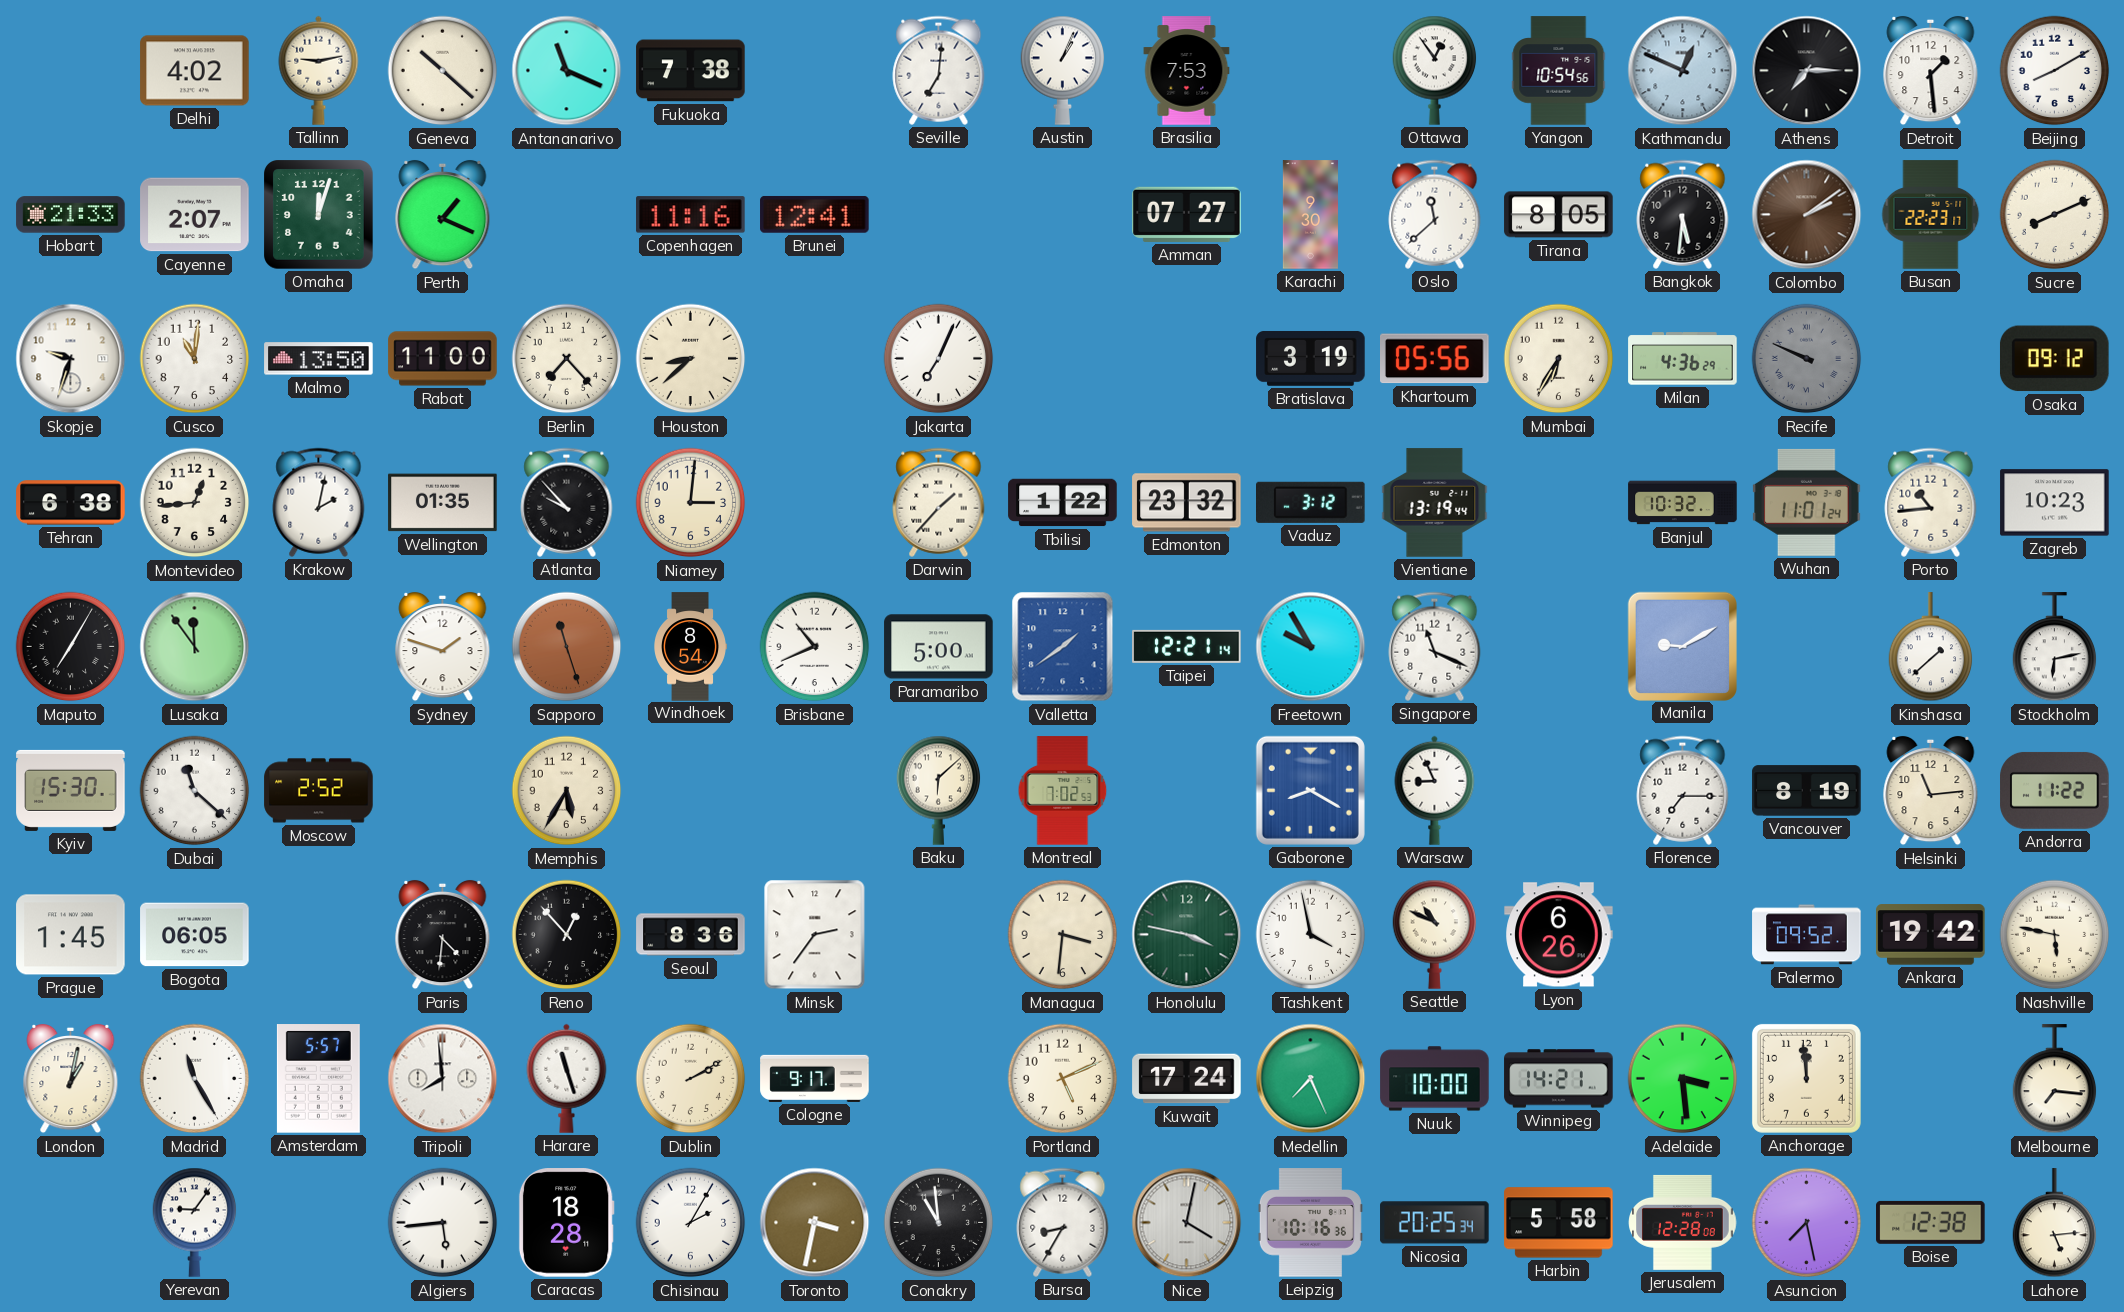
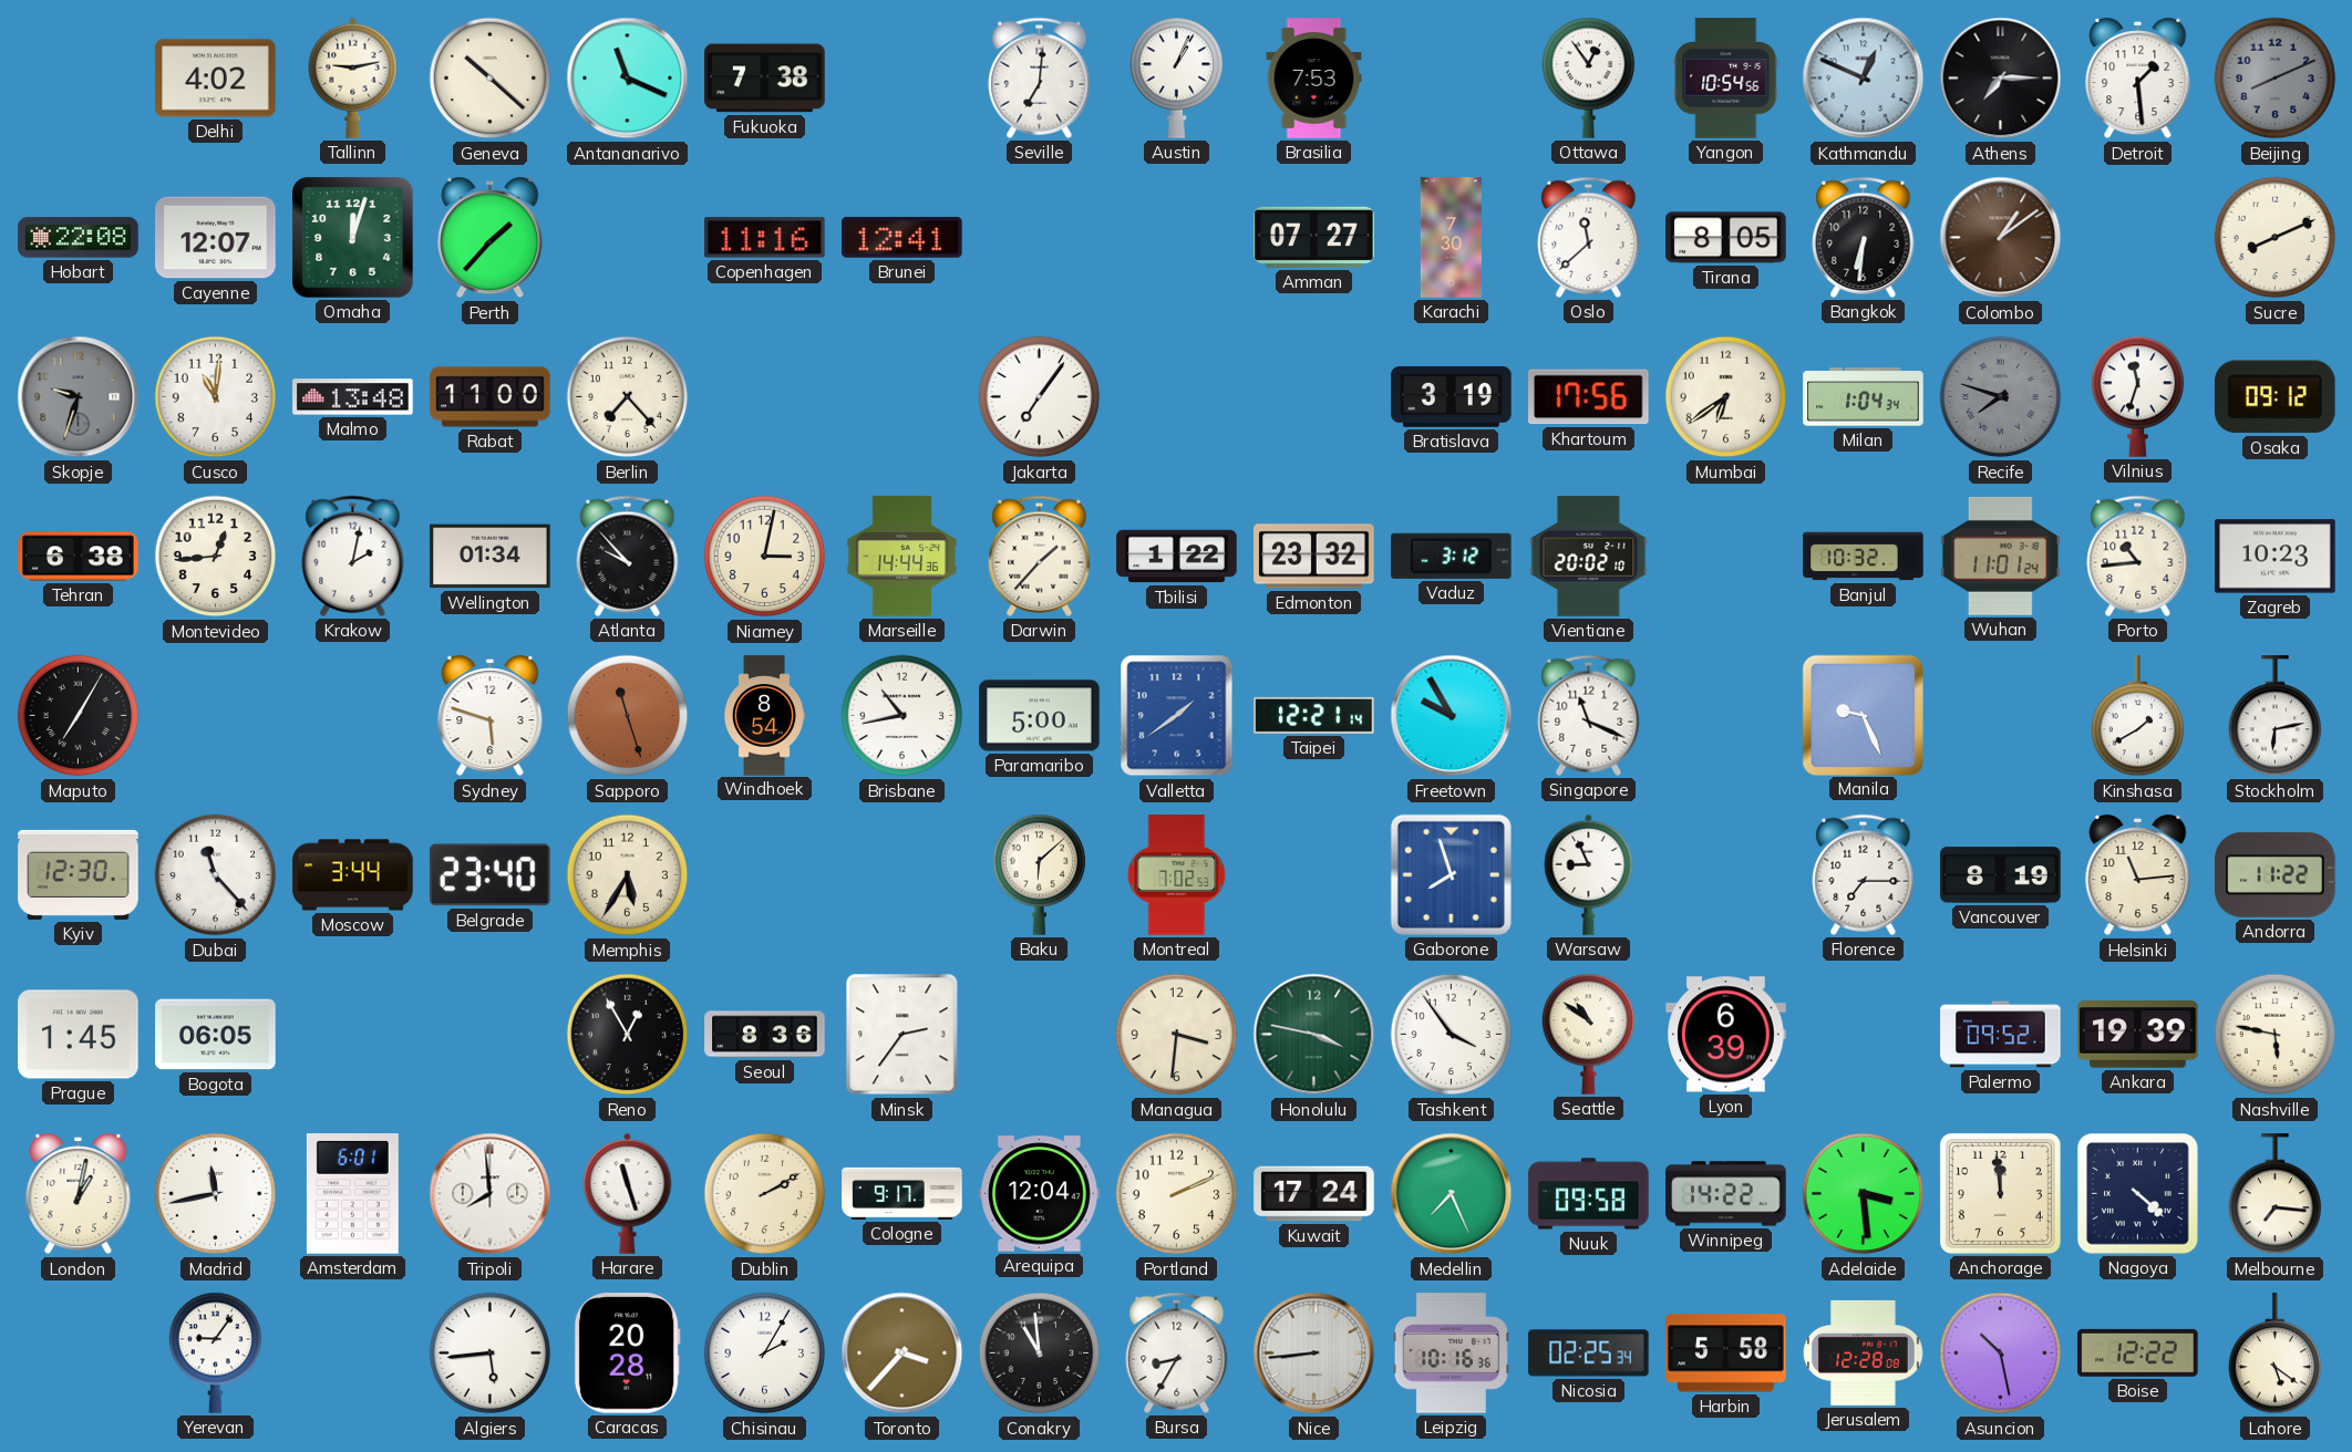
Beijing: 8:10 -> 8:11 (2276, 79)
Beijing dial: white -> grey (2276, 79)
Hobart: 21:33 -> 22:08 (79, 238)
Cayenne: 2:07 -> 12:07 (216, 238)
Perth: 1:19 -> 1:37 (491, 238)
Karachi: 9:30 -> 7:30 (1451, 238)
Bangkok: 5:31 -> 6:31 (1864, 237)
Colombo: 2:09 -> 1:09 (2001, 238)
Busan: 22:23 -> none (1931, 215)
Skopje dial: white -> grey (79, 397)
Malmo: 13:50 -> 13:48 (353, 397)
Houston: 8:38 -> none (691, 359)
Jakarta: 7:04 -> 7:06 (1040, 397)
Khartoum: 05:56 -> 17:56 (1589, 397)
Mumbai: 6:35 -> 6:39 (1726, 397)
Milan: 4:36 -> 1:04 (1864, 397)
Recife: 9:49 -> 7:48 (2001, 397)
Vilnius: none -> 11:33 (2138, 396)
Wellington: 01:35 -> 01:34 (491, 557)
Niamey: 3:01 -> 3:02 (765, 557)
Marseille: none -> 14:44 (902, 557)
Vientiane: 13:19 -> 20:02 (1589, 557)
Lusaka: 11:54 -> none (195, 647)
Sydney: 1:48 -> 5:48 (491, 716)
Brisbane: 10:41 -> 10:43 (902, 716)
Manila: 9:10 -> 9:26 (1863, 715)
Kinshasa: 1:38 -> 1:40 (2138, 716)
Kyiv: 15:30 -> 12:30 (79, 874)
Dubai: 11:22 -> 11:23 (216, 875)
Moscow: 2:52 -> 3:44 (353, 875)
Belgrade: none -> 23:40 (491, 875)
Gaborone: 8:20 -> 7:57 (1451, 874)
Paris: 4:31 -> none (443, 935)
Reno: 12:53 -> 12:55 (628, 1035)
Tashkent: 3:58 -> 3:54 (1452, 1035)
Seattle: 10:49 -> 10:51 (1589, 1034)
Lyon: 6:26 -> 6:39 (1726, 1035)
Ankara: 19:42 -> 19:39 (2138, 1035)
Madrid: 11:25 -> 11:43 (216, 1194)
Amsterdam: 5:57 -> 6:01 (352, 1194)
Arequipa: none -> 12:04 (1040, 1194)
Portland: 5:11 -> 2:11 (1177, 1194)
Nuuk: 10:00 -> 09:58 (1589, 1194)
Winnipeg: 14:21 -> 14:22 (1726, 1194)
Nagoya: none -> 4:22 (2138, 1194)
Caracas: 18:28 -> 20:28 (627, 1354)
Toronto: 3:32 -> 3:37 (902, 1354)
Nice: 4:02 -> 8:44 (1314, 1354)
Nicosia: 20:25 -> 02:25 (1589, 1354)
Asuncion: 7:28 -> 10:28 (2001, 1354)
Boise: 12:38 -> 12:22 (2138, 1352)
Lahore: 5:14 -> 5:21 (2276, 1354)
